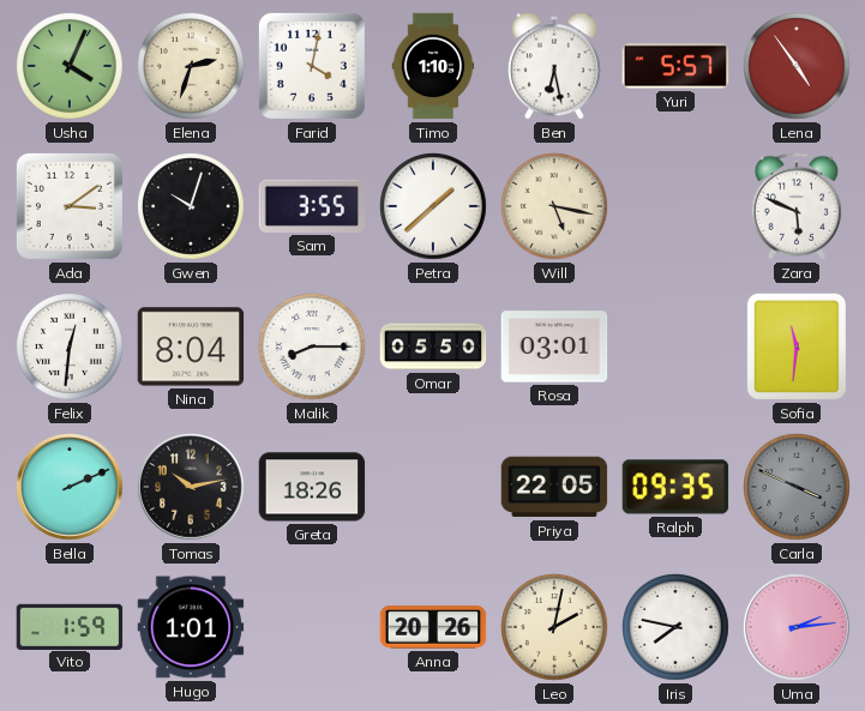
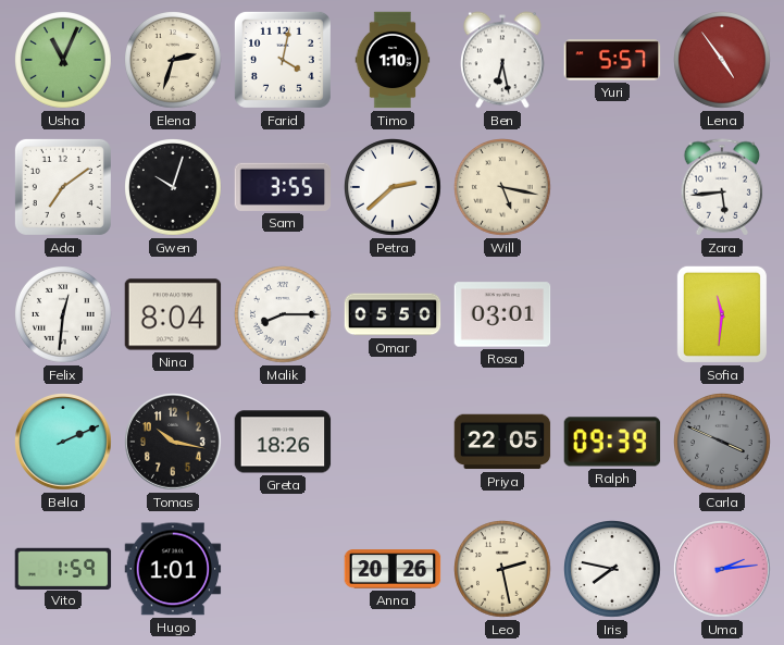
Usha: 4:04 -> 11:04 (64, 61)
Ada: 3:09 -> 7:09 (63, 187)
Petra: 1:38 -> 2:38 (394, 188)
Zara: 5:49 -> 5:44 (722, 187)
Tomas: 10:13 -> 10:17 (174, 443)
Ralph: 09:35 -> 09:39 (612, 442)
Leo: 2:02 -> 2:28 (503, 570)
